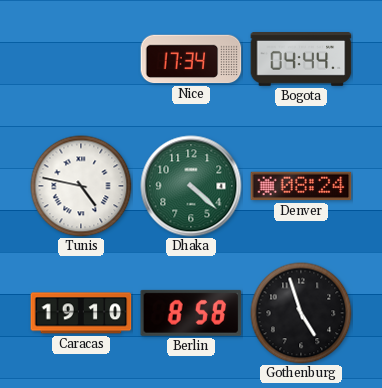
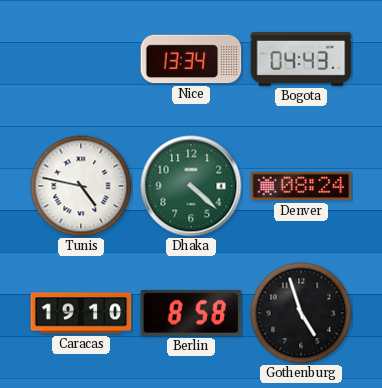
Nice: 17:34 -> 13:34 (191, 59)
Bogota: 04:44 -> 04:43 (301, 60)
